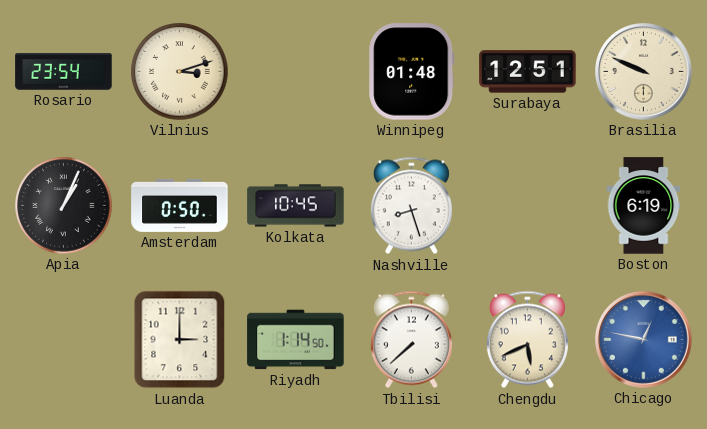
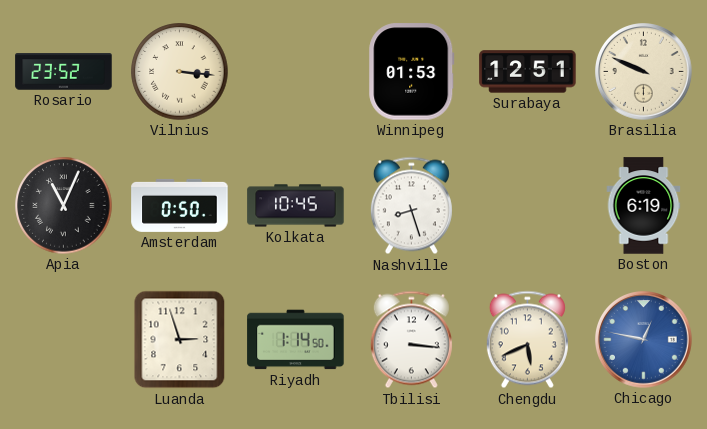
Rosario: 23:54 -> 23:52 (64, 72)
Vilnius: 3:12 -> 3:16 (180, 72)
Winnipeg: 01:48 -> 01:53 (412, 72)
Apia: 1:04 -> 11:04 (64, 206)
Luanda: 3:00 -> 2:57 (180, 340)
Tbilisi: 7:38 -> 3:16 (411, 340)
